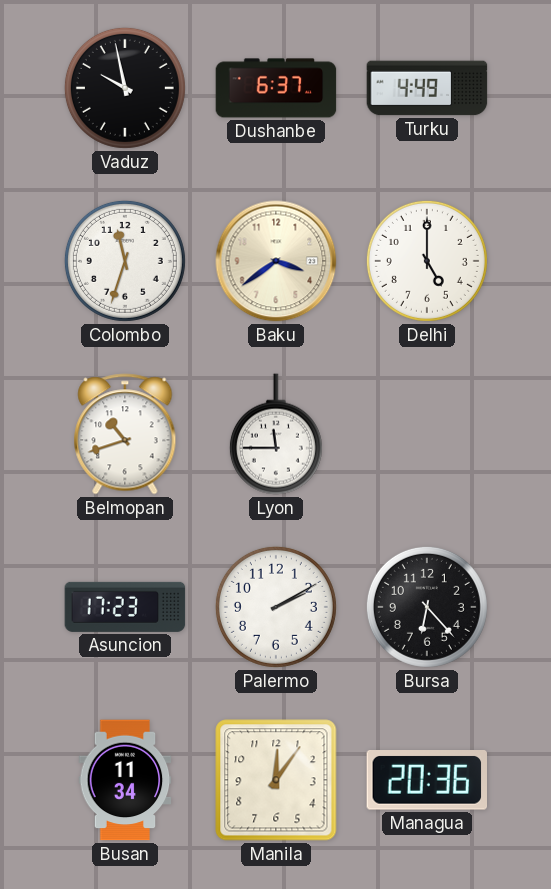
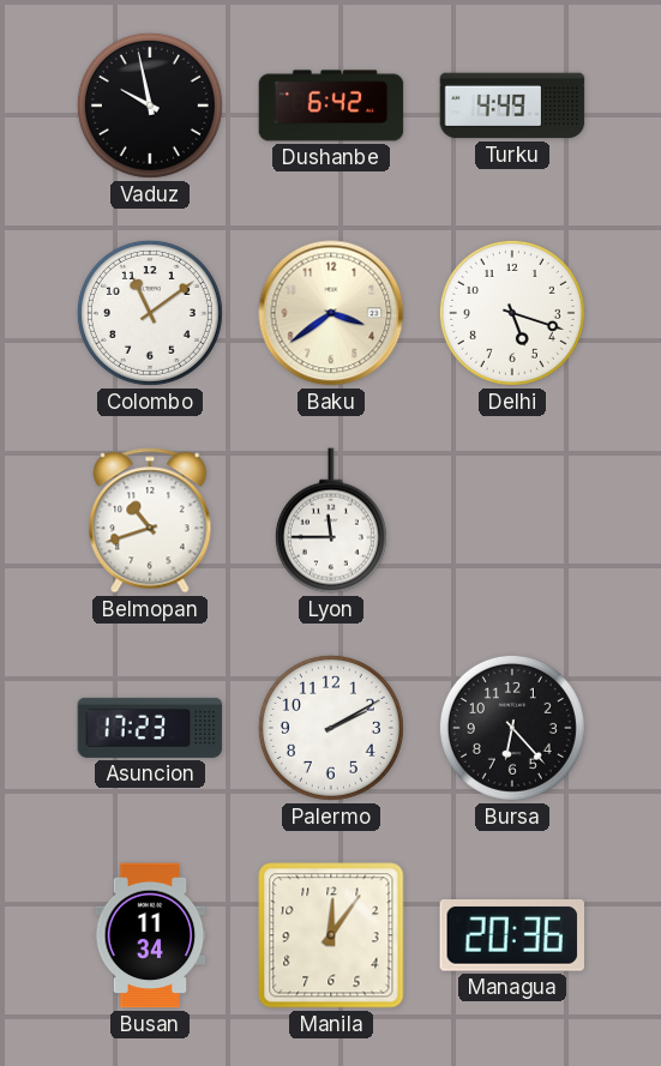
Dushanbe: 6:37 -> 6:42 (331, 106)
Colombo: 11:33 -> 11:09 (150, 313)
Delhi: 5:00 -> 5:18 (512, 313)
